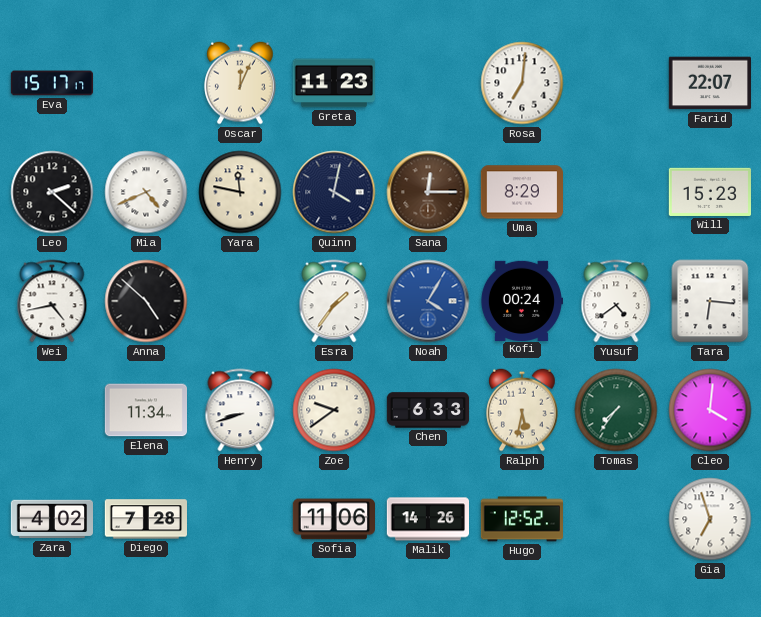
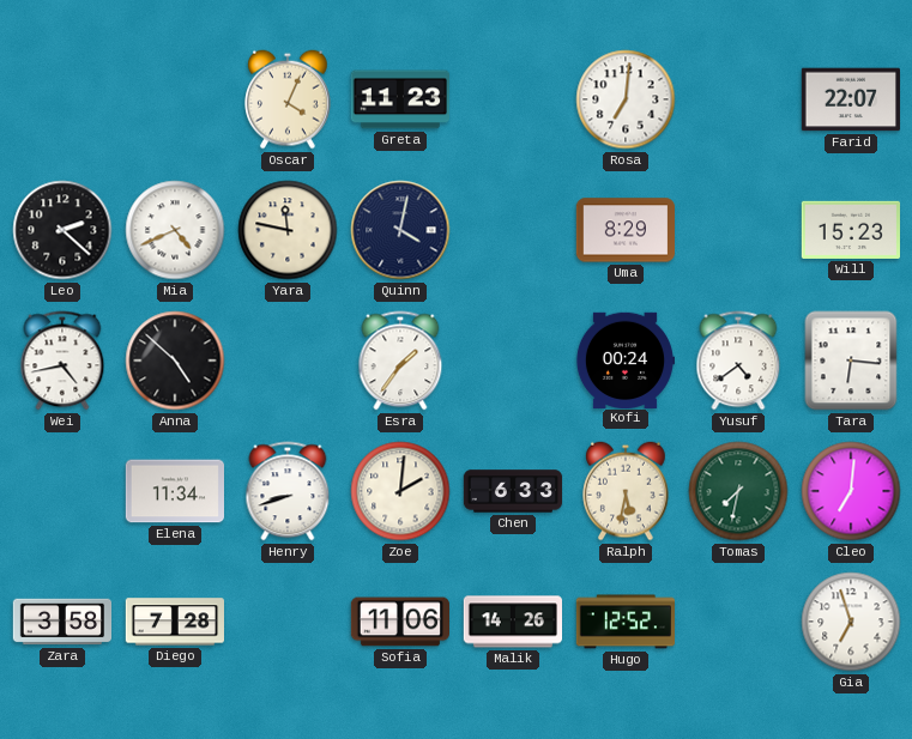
Eva: 15:17 -> none (52, 83)
Oscar: 12:04 -> 4:04 (288, 99)
Sana: 12:15 -> none (428, 192)
Noah: 4:05 -> none (428, 301)
Zoe: 9:39 -> 2:01 (400, 491)
Tomas: 7:36 -> 7:32 (738, 491)
Cleo: 4:01 -> 7:01 (851, 491)
Zara: 4:02 -> 3:58 (61, 622)
